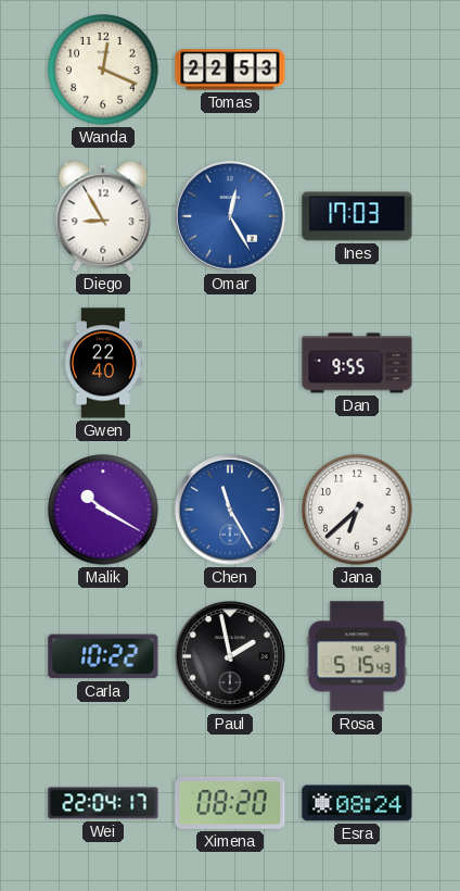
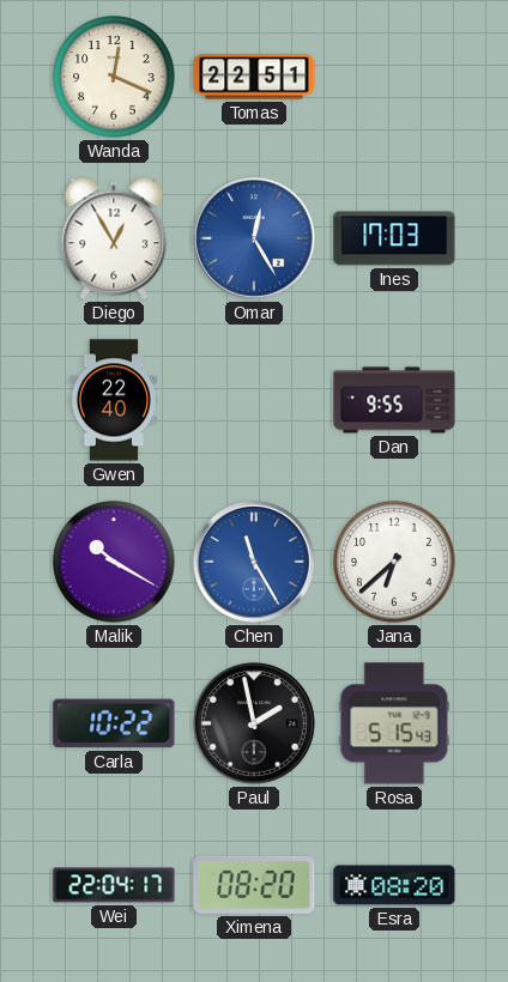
Tomas: 22:53 -> 22:51 (254, 77)
Diego: 8:55 -> 12:55 (114, 238)
Esra: 08:24 -> 08:20 (394, 885)
